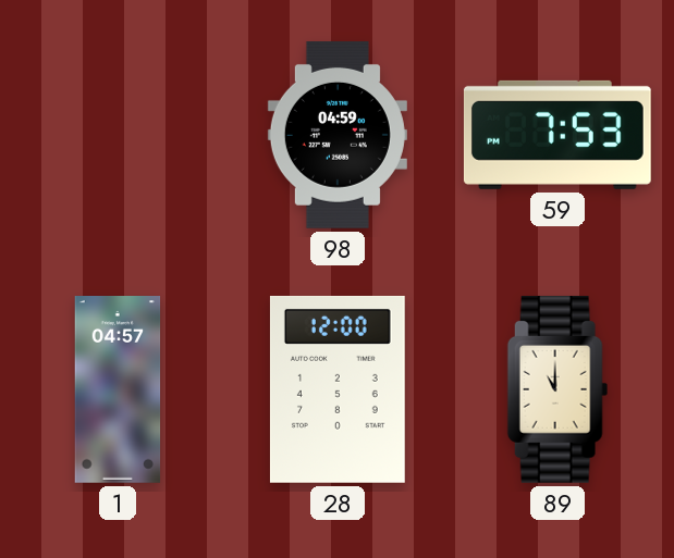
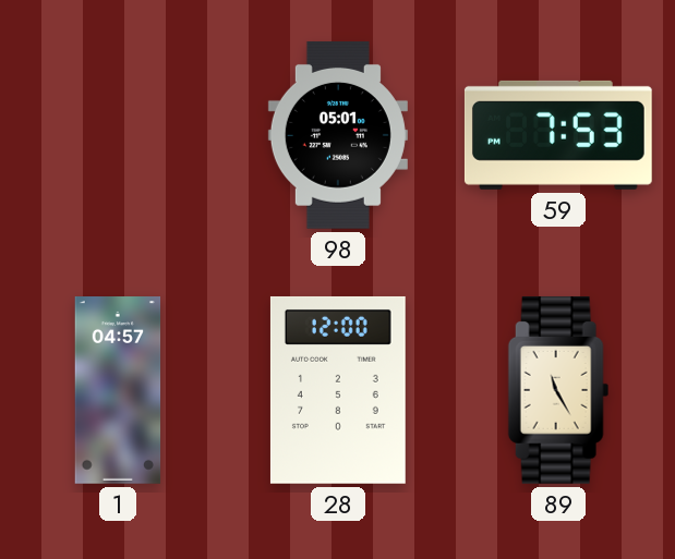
98: 04:59 -> 05:01 (338, 135)
89: 11:00 -> 11:25 (558, 390)
